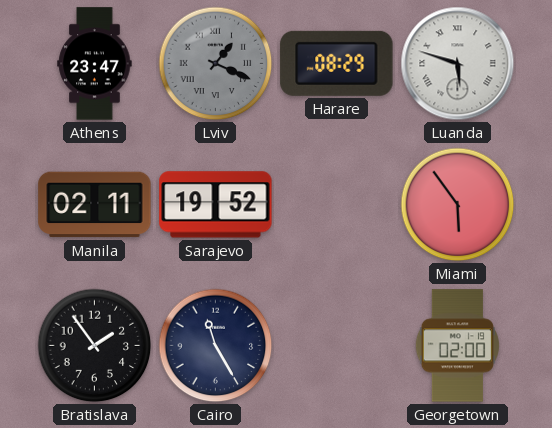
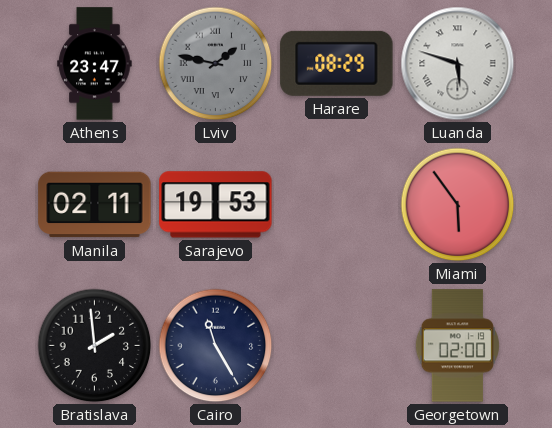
Lviv: 1:19 -> 1:47 (216, 64)
Sarajevo: 19:52 -> 19:53 (216, 205)
Bratislava: 1:54 -> 1:59 (95, 346)
